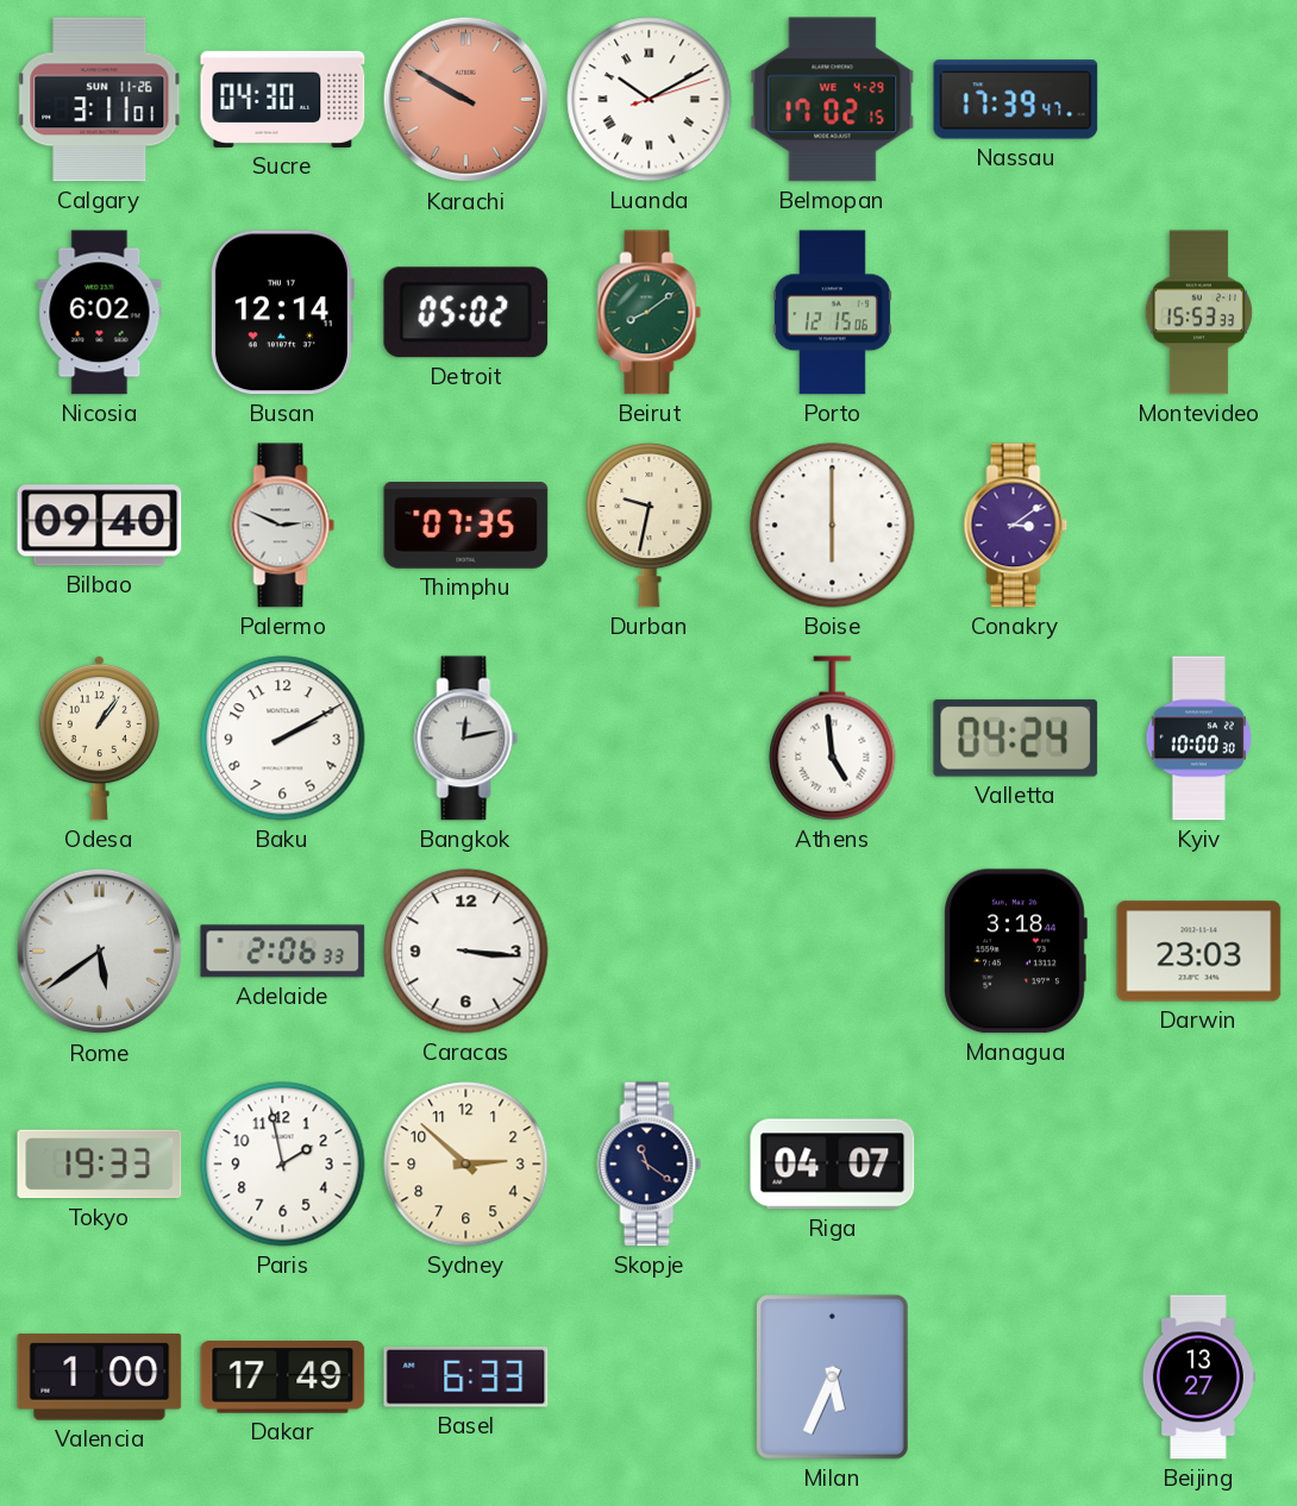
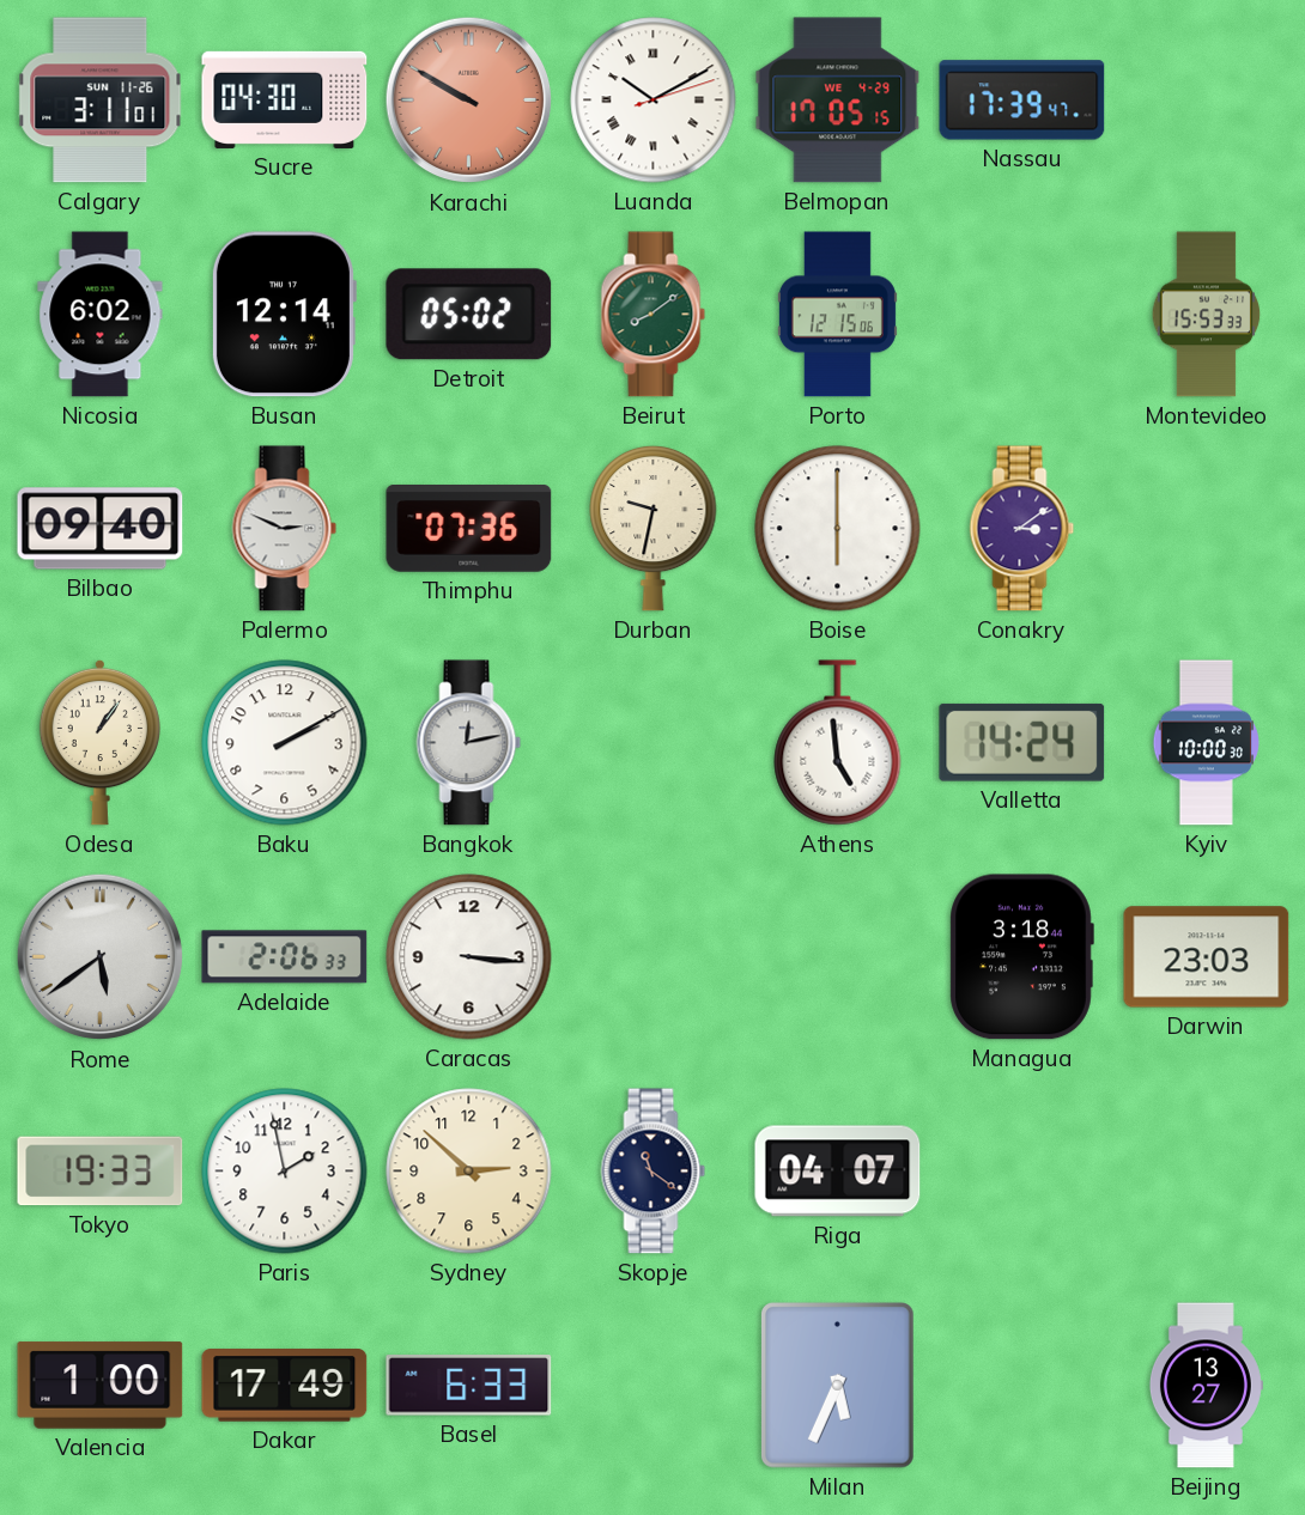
Belmopan: 17:02 -> 17:05 (838, 101)
Thimphu: 07:35 -> 07:36 (469, 529)
Valletta: 04:24 -> 14:24 (1022, 742)
